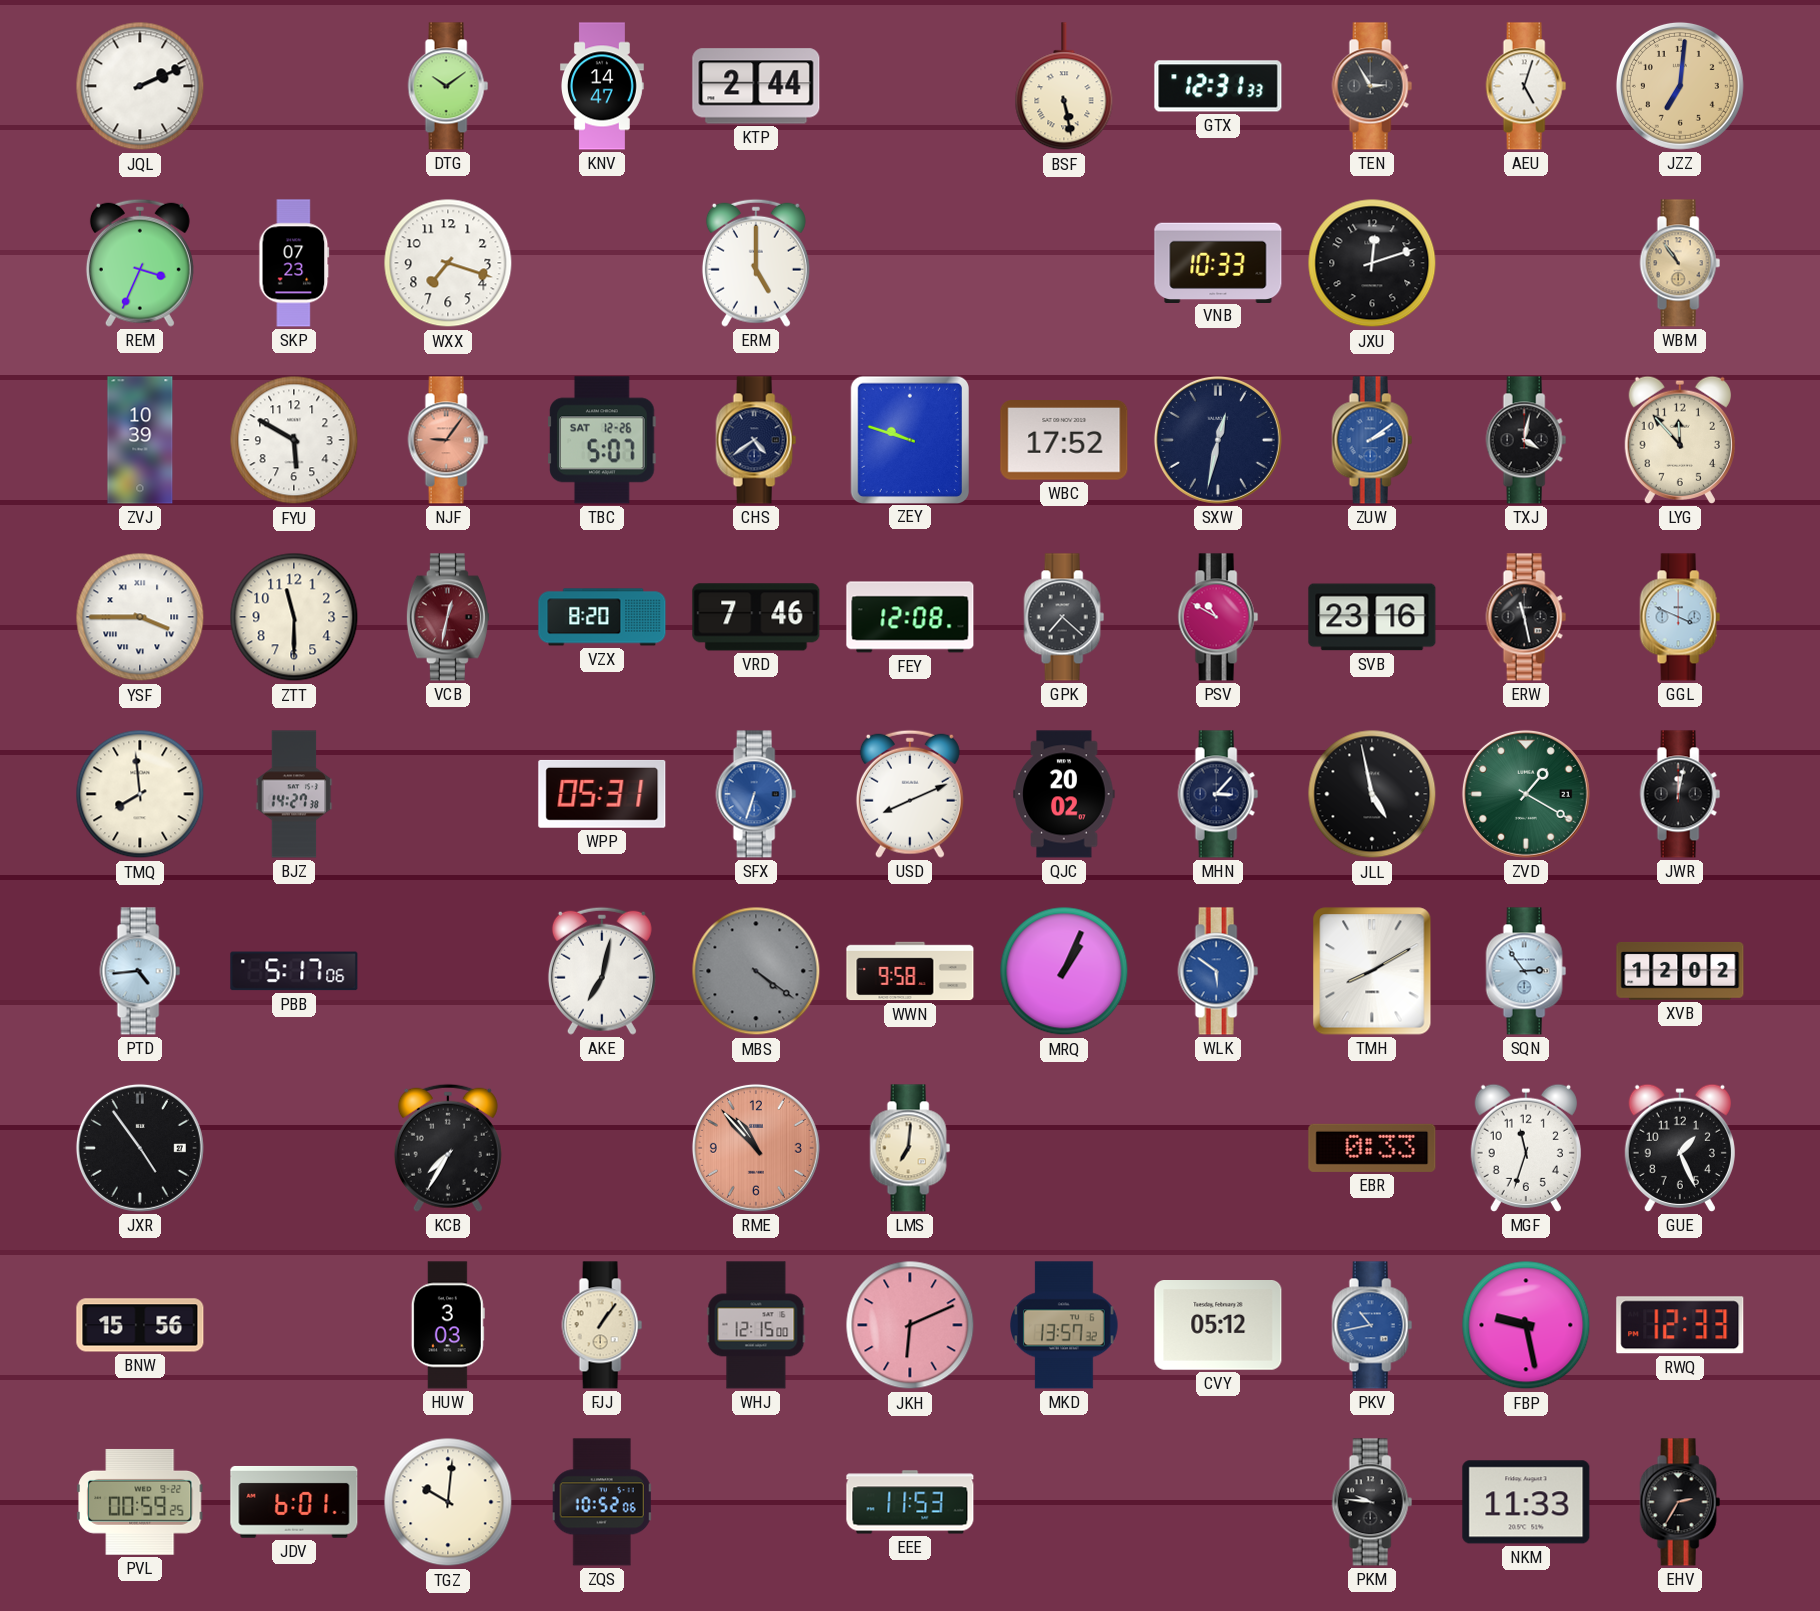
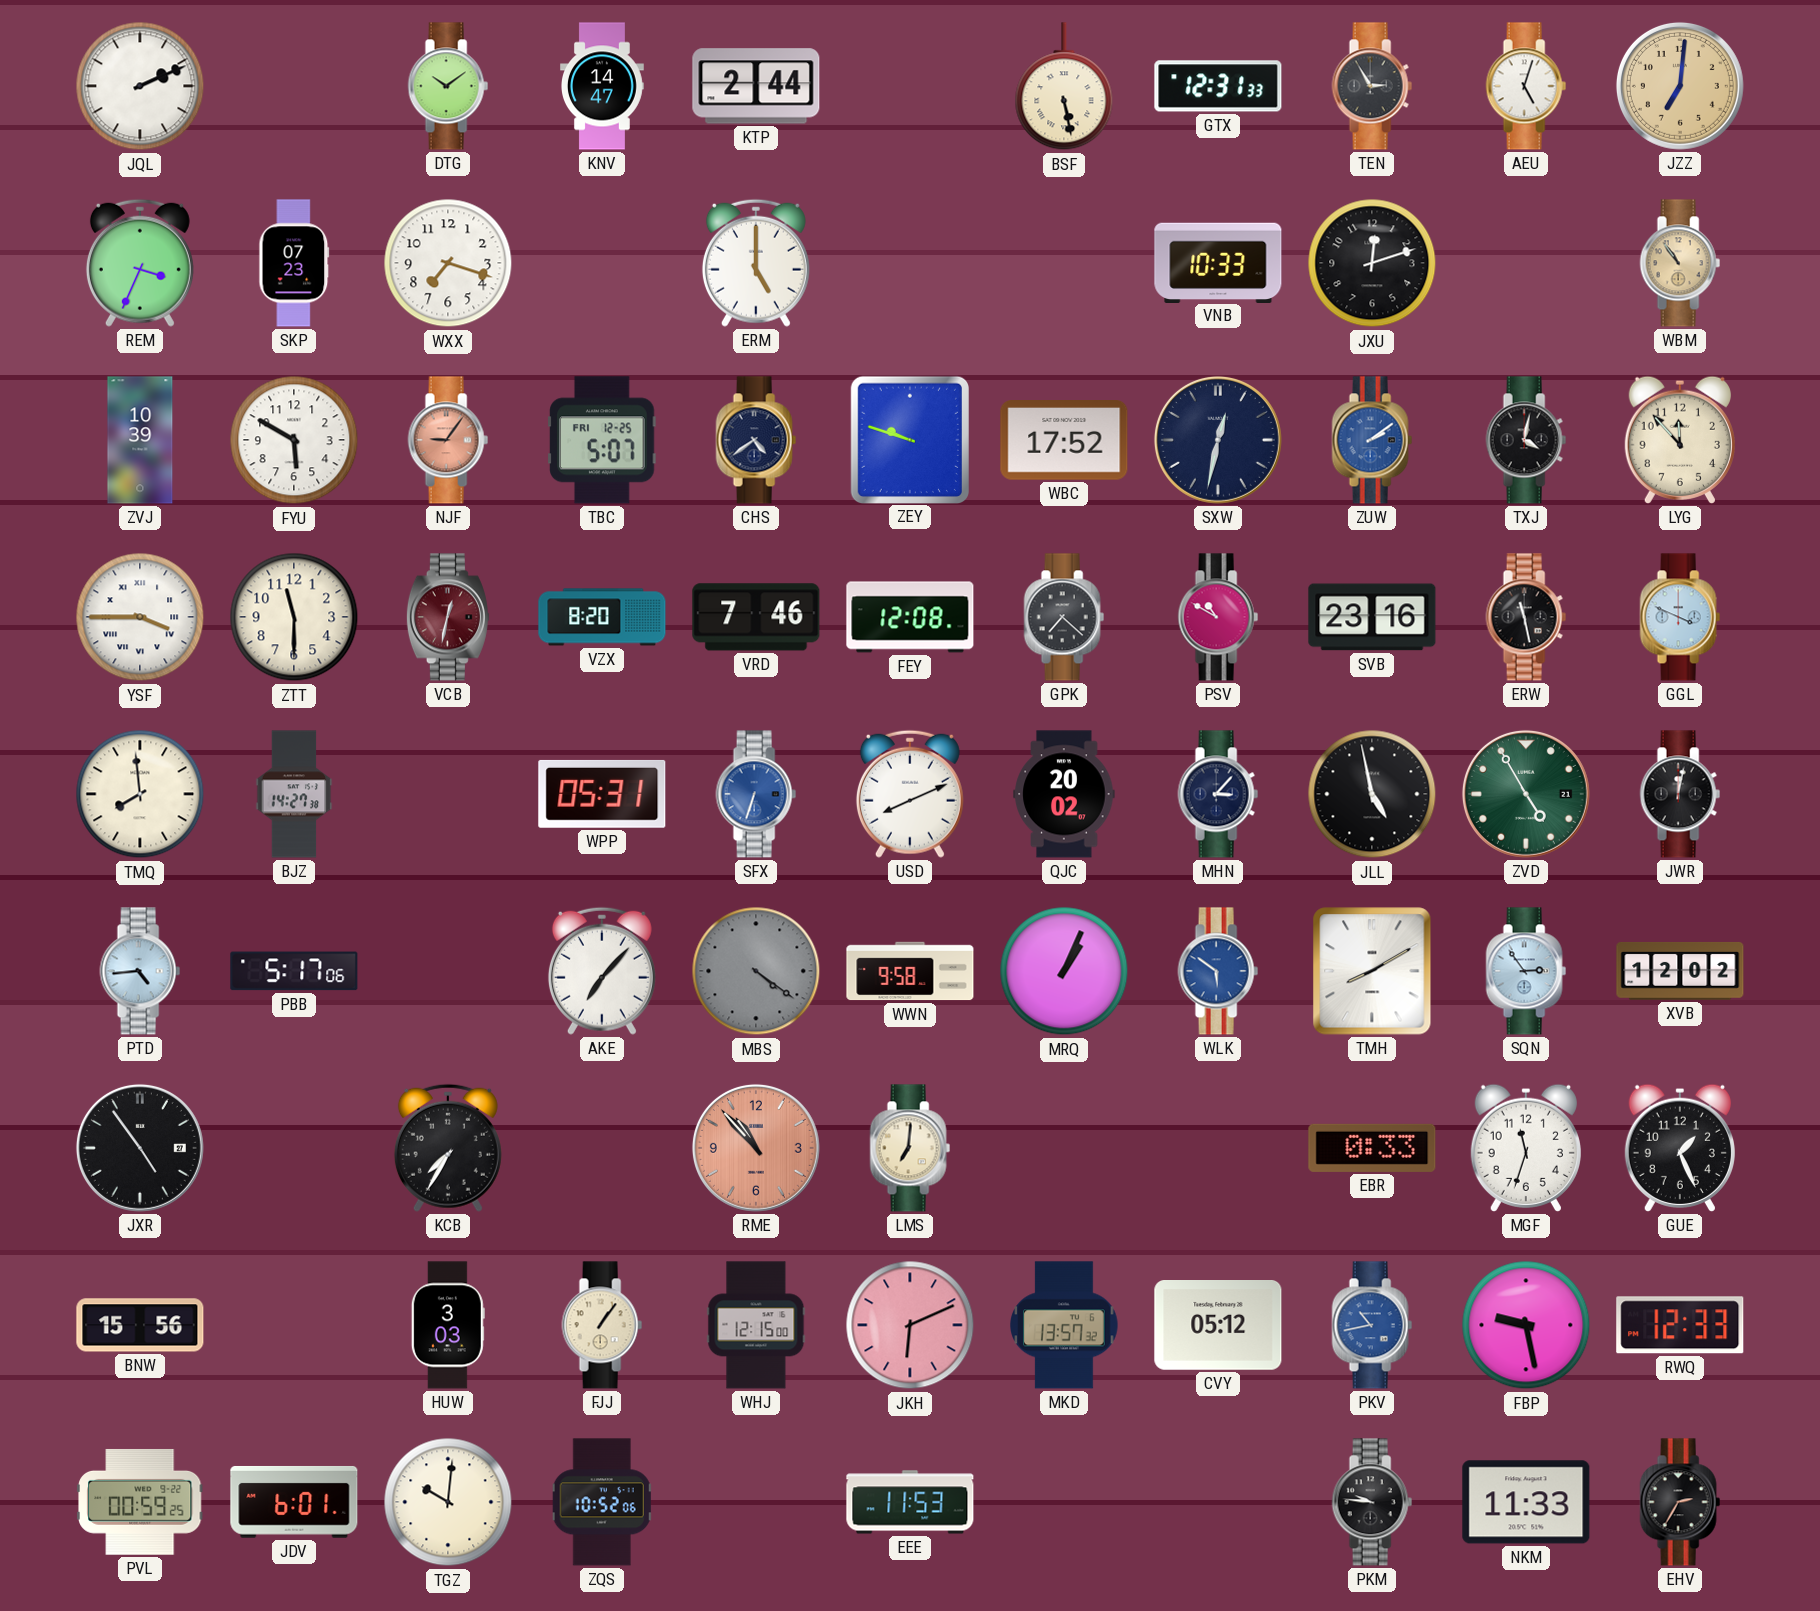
TBC date: SAT 12-26 -> FRI 12-25 (602, 440)
ZVD: 1:20 -> 4:55 (1526, 794)
AKE: 7:02 -> 7:07 (602, 971)
